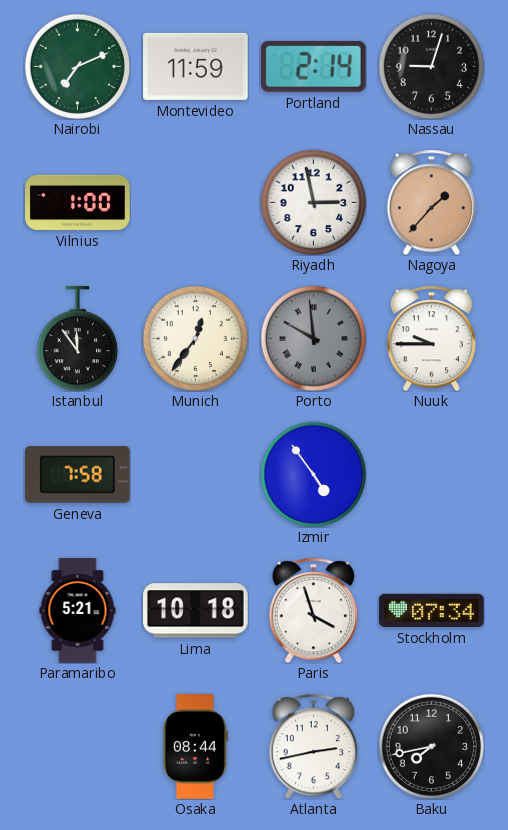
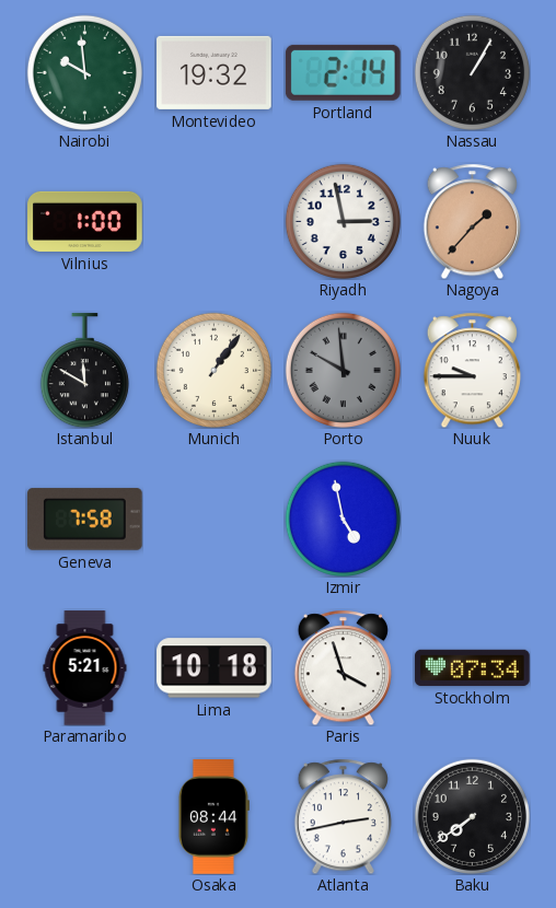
Nairobi: 7:11 -> 9:59 (84, 72)
Montevideo: 11:59 -> 19:32 (215, 72)
Nassau: 9:03 -> 1:05 (472, 72)
Istanbul: 11:54 -> 11:50 (84, 371)
Munich: 12:36 -> 1:06 (213, 370)
Izmir: 4:54 -> 4:58 (343, 519)
Baku: 7:43 -> 7:39 (472, 816)
